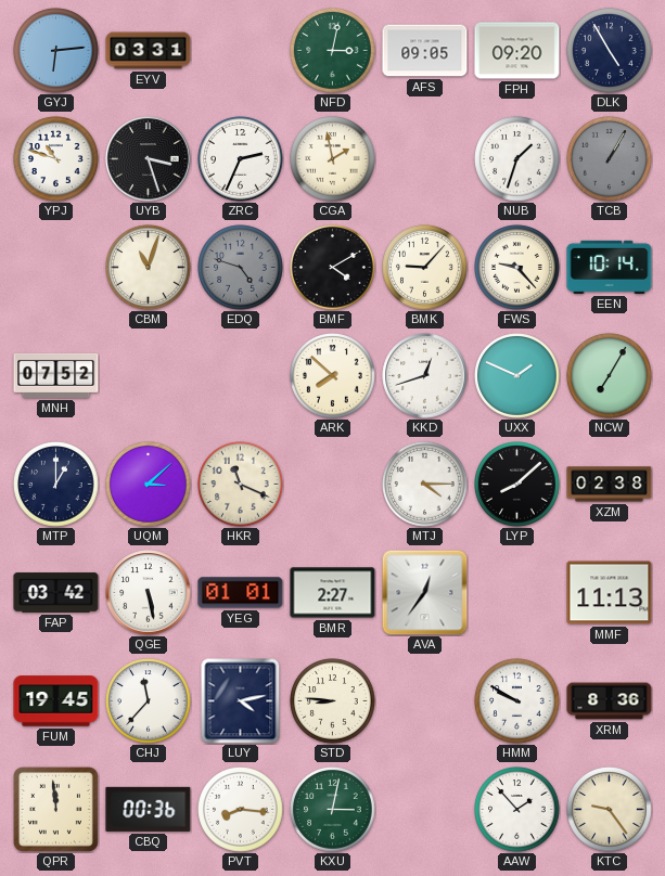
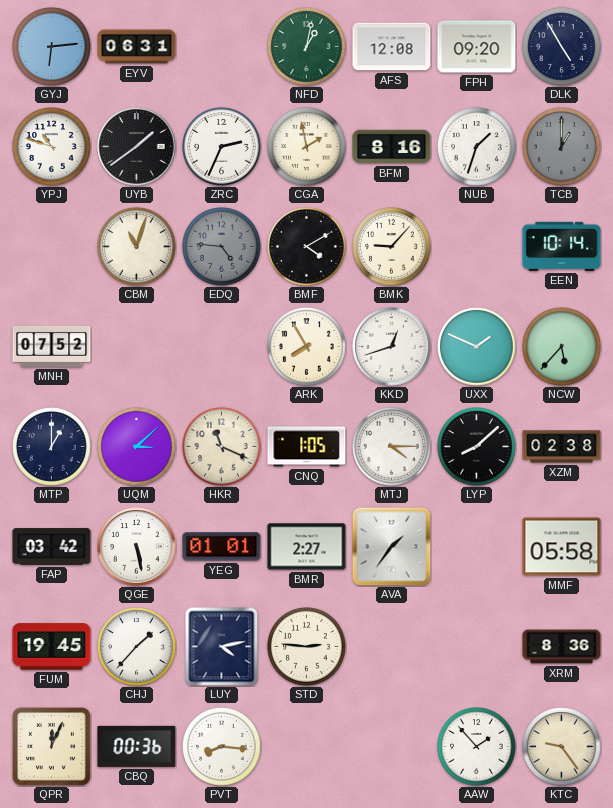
EYV: 03:31 -> 06:31 (137, 47)
NFD: 3:02 -> 1:02 (307, 47)
AFS: 09:05 -> 12:08 (392, 47)
UYB: 3:27 -> 1:39 (137, 147)
BFM: none -> 8:16 (392, 147)
TCB: 1:05 -> 1:00 (562, 147)
EDQ: 4:48 -> 4:46 (222, 247)
FWS: 9:23 -> none (517, 268)
ARK: 7:52 -> 7:55 (307, 347)
NCW: 7:05 -> 5:37 (562, 347)
CNQ: none -> 1:05 (307, 447)
AVA: 12:36 -> 1:36 (391, 546)
MMF: 11:13 -> 05:58 (562, 547)
CHJ: 11:37 -> 1:37 (137, 647)
STD: 8:46 -> 2:46 (307, 647)
HMM: 9:50 -> none (517, 701)
QPR: 11:59 -> 12:04 (51, 746)
KXU: 3:02 -> none (333, 810)
